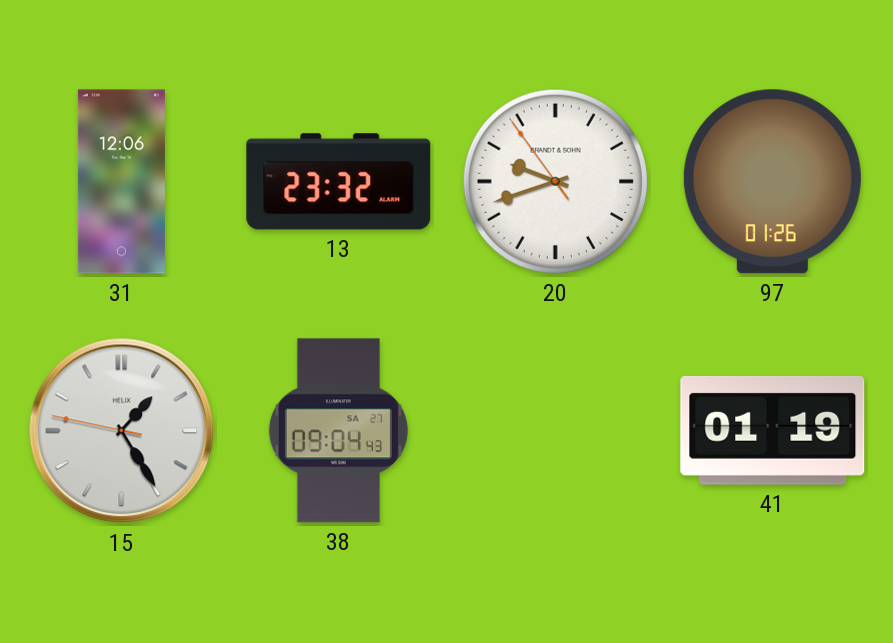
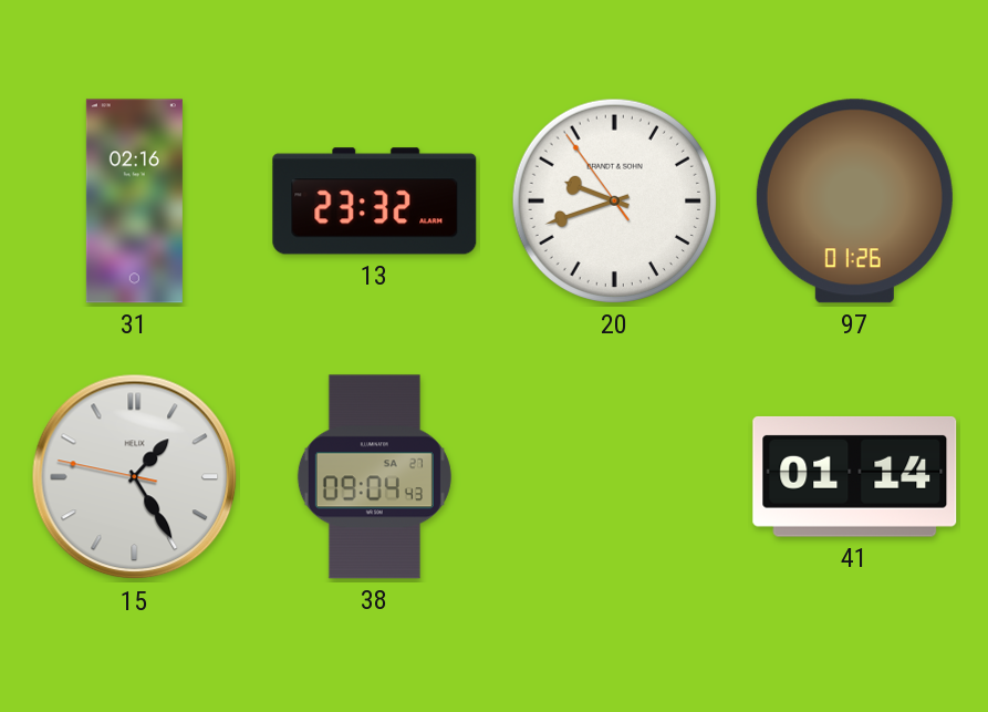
31: 12:06 -> 02:16 (134, 202)
41: 01:19 -> 01:14 (855, 476)
